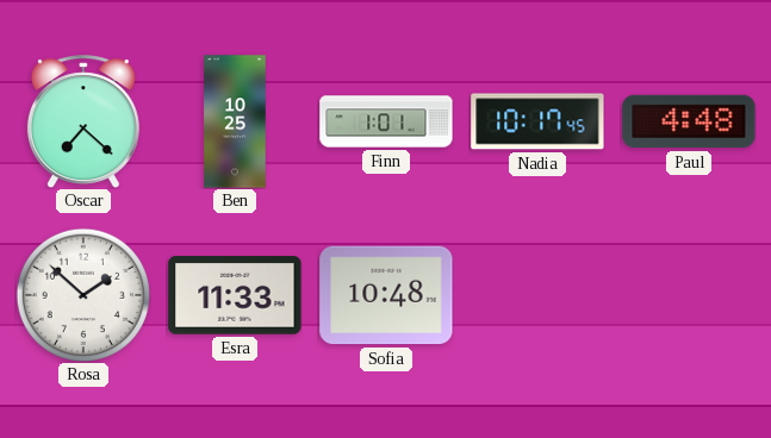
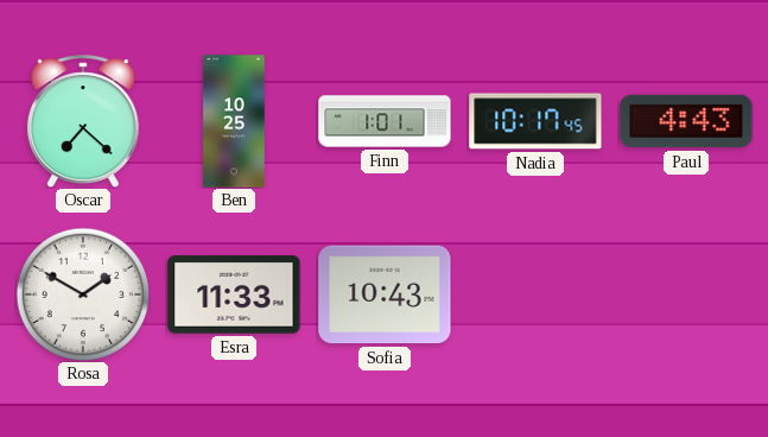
Paul: 4:48 -> 4:43 (686, 121)
Rosa: 1:52 -> 1:50 (82, 293)
Sofia: 10:48 -> 10:43 (385, 294)
